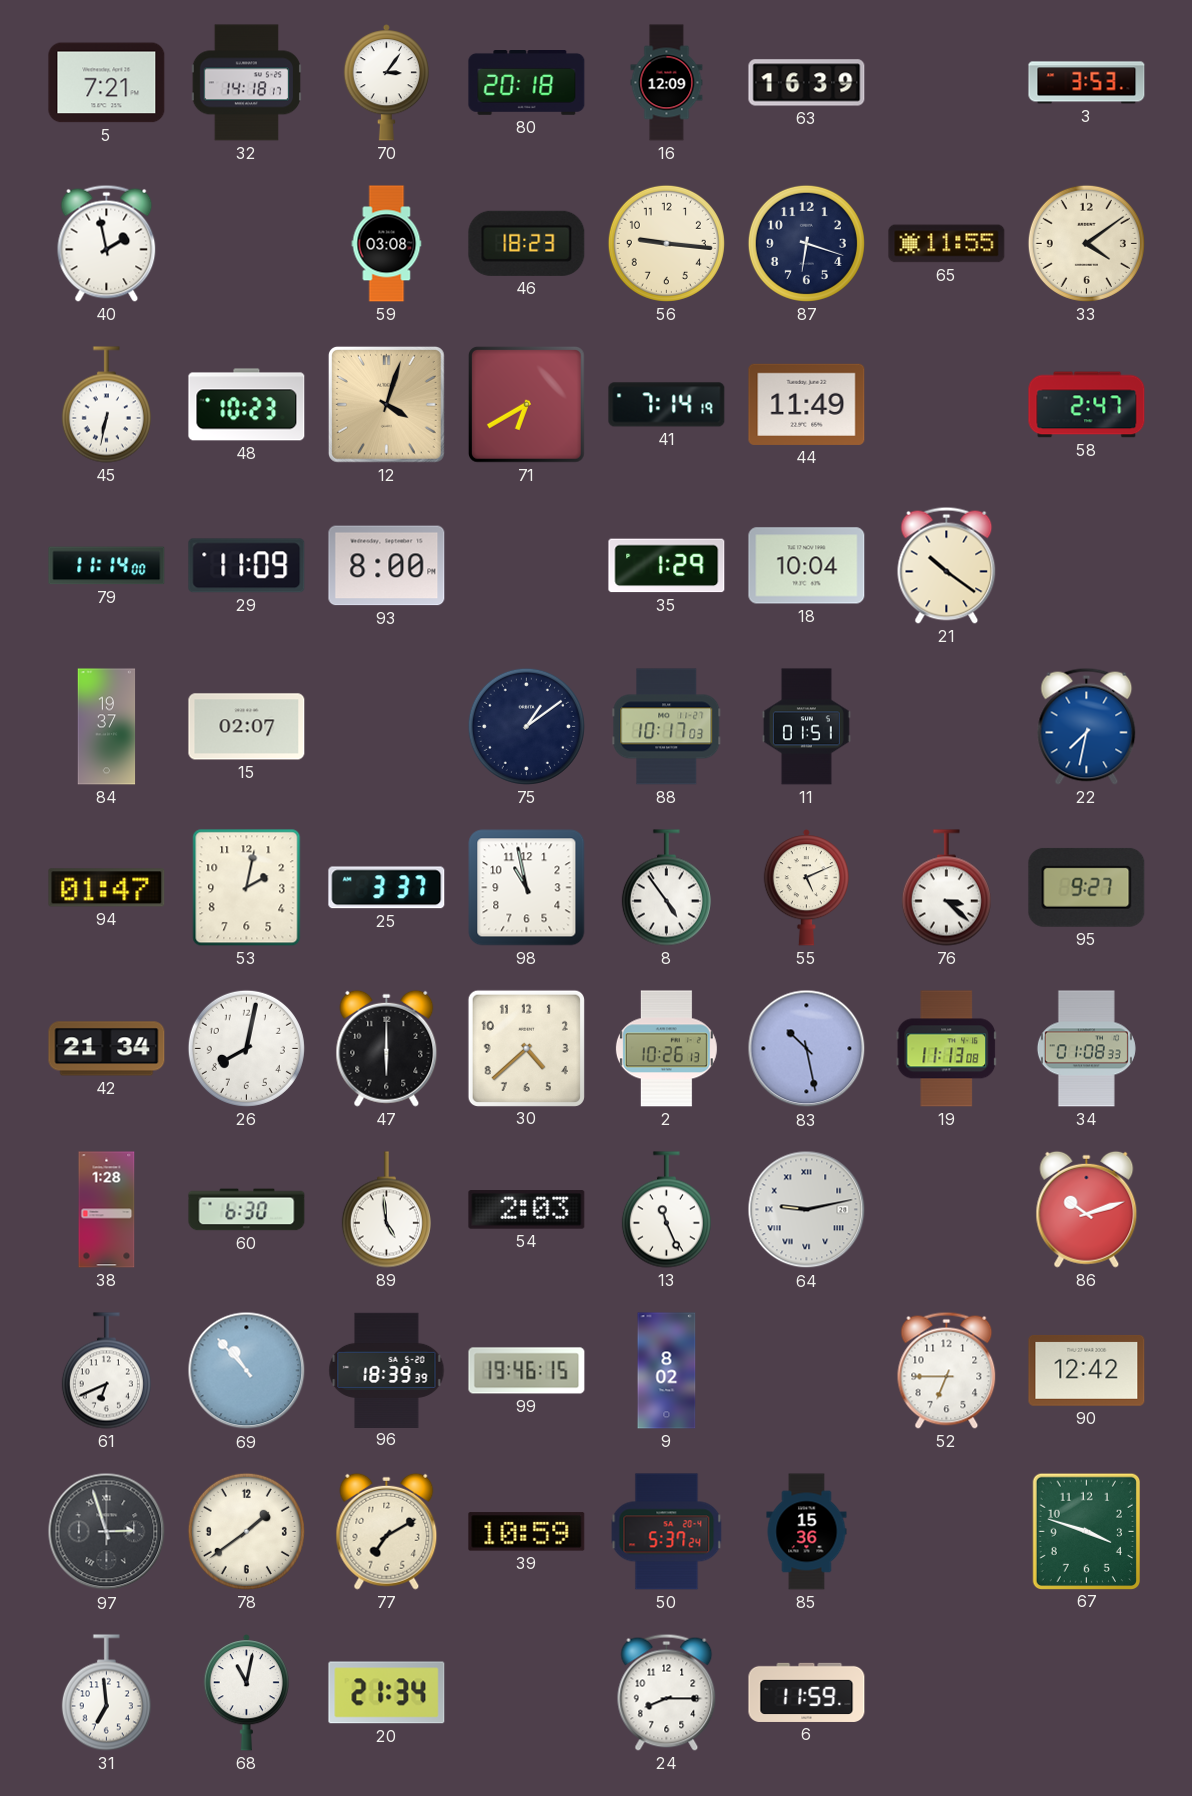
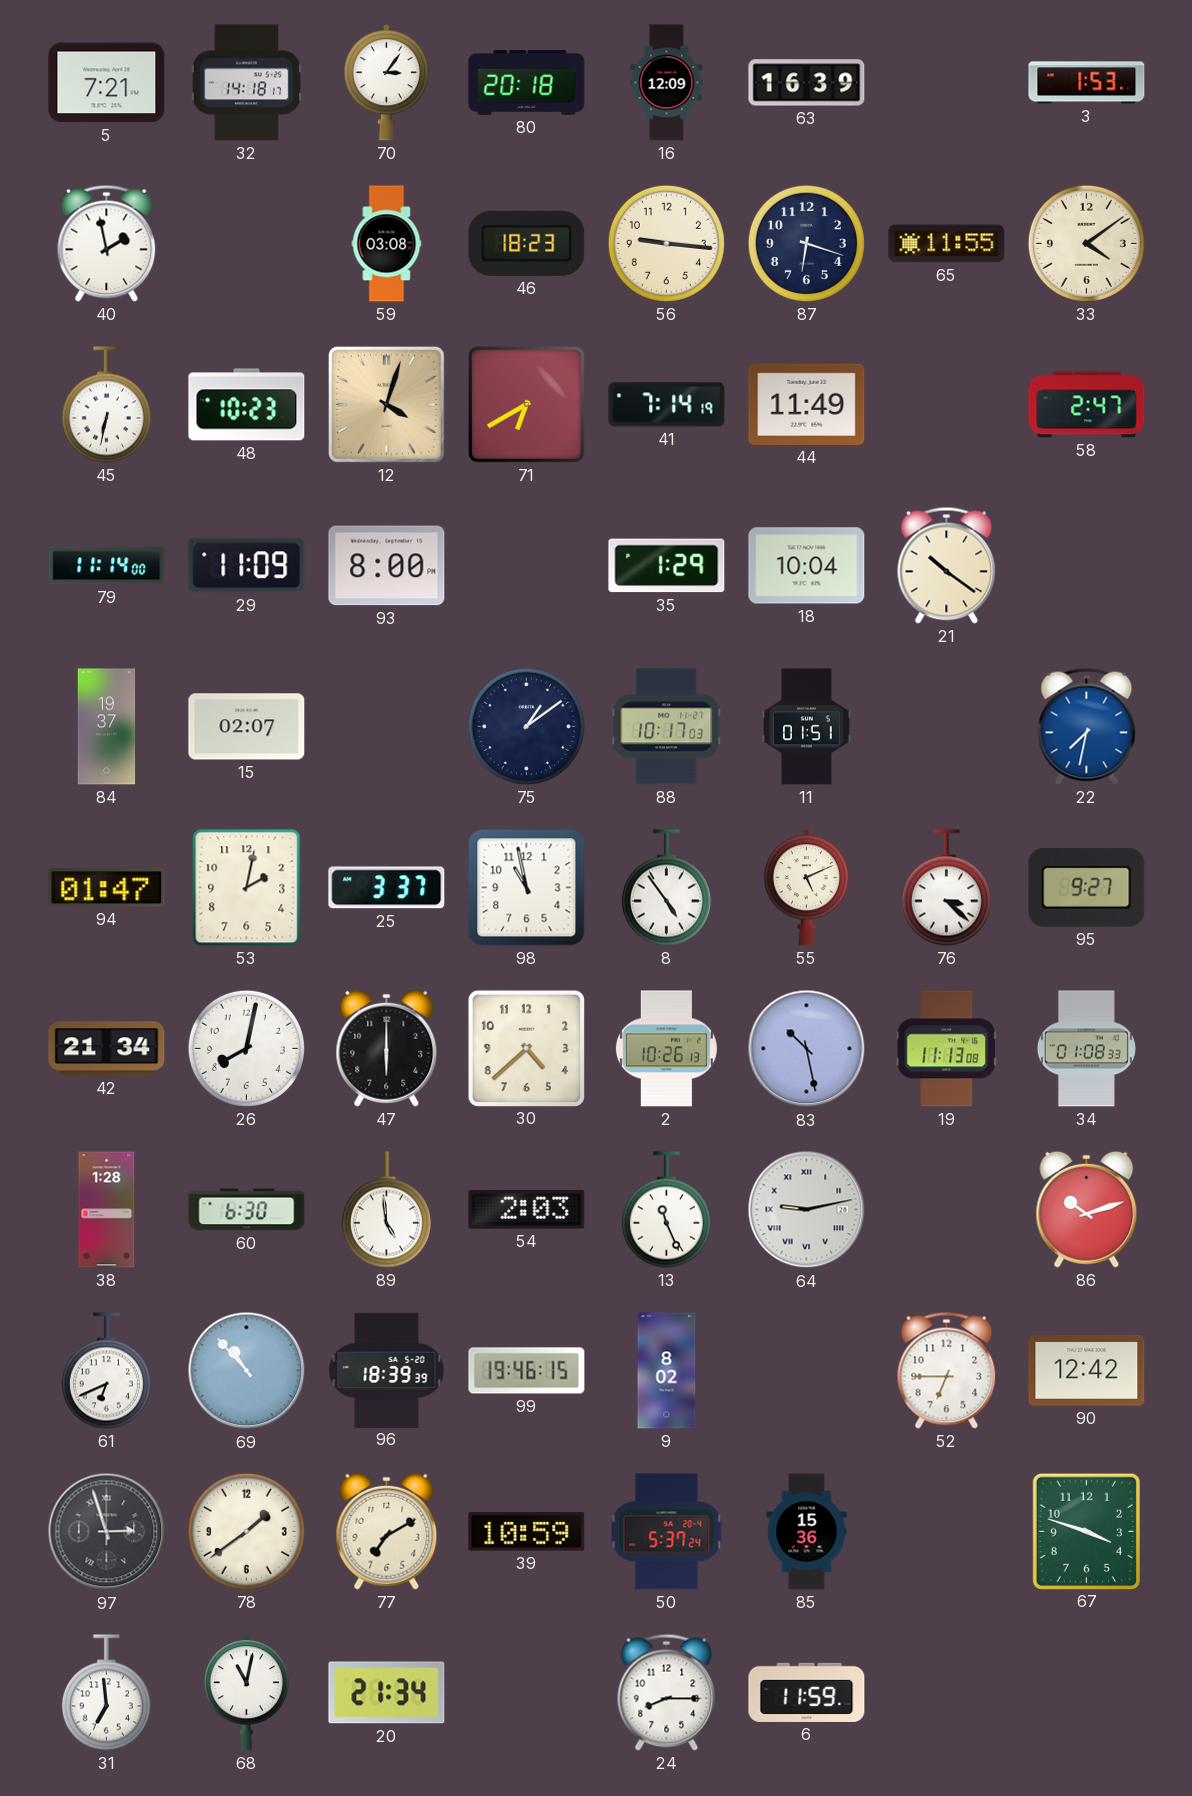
3: 3:53 -> 1:53 (1087, 83)
